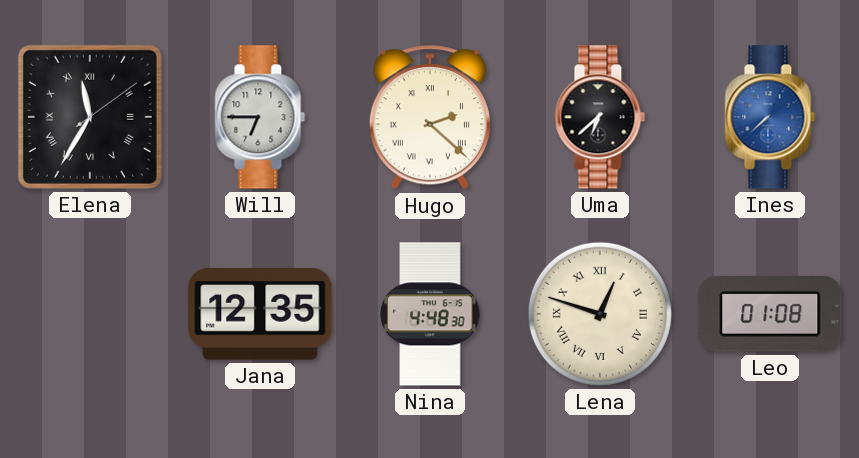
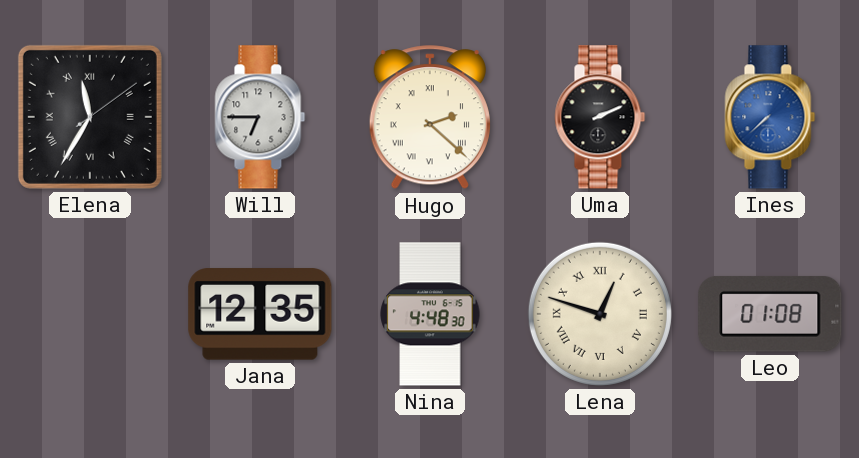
Uma: 6:38 -> 2:11 (600, 117)
